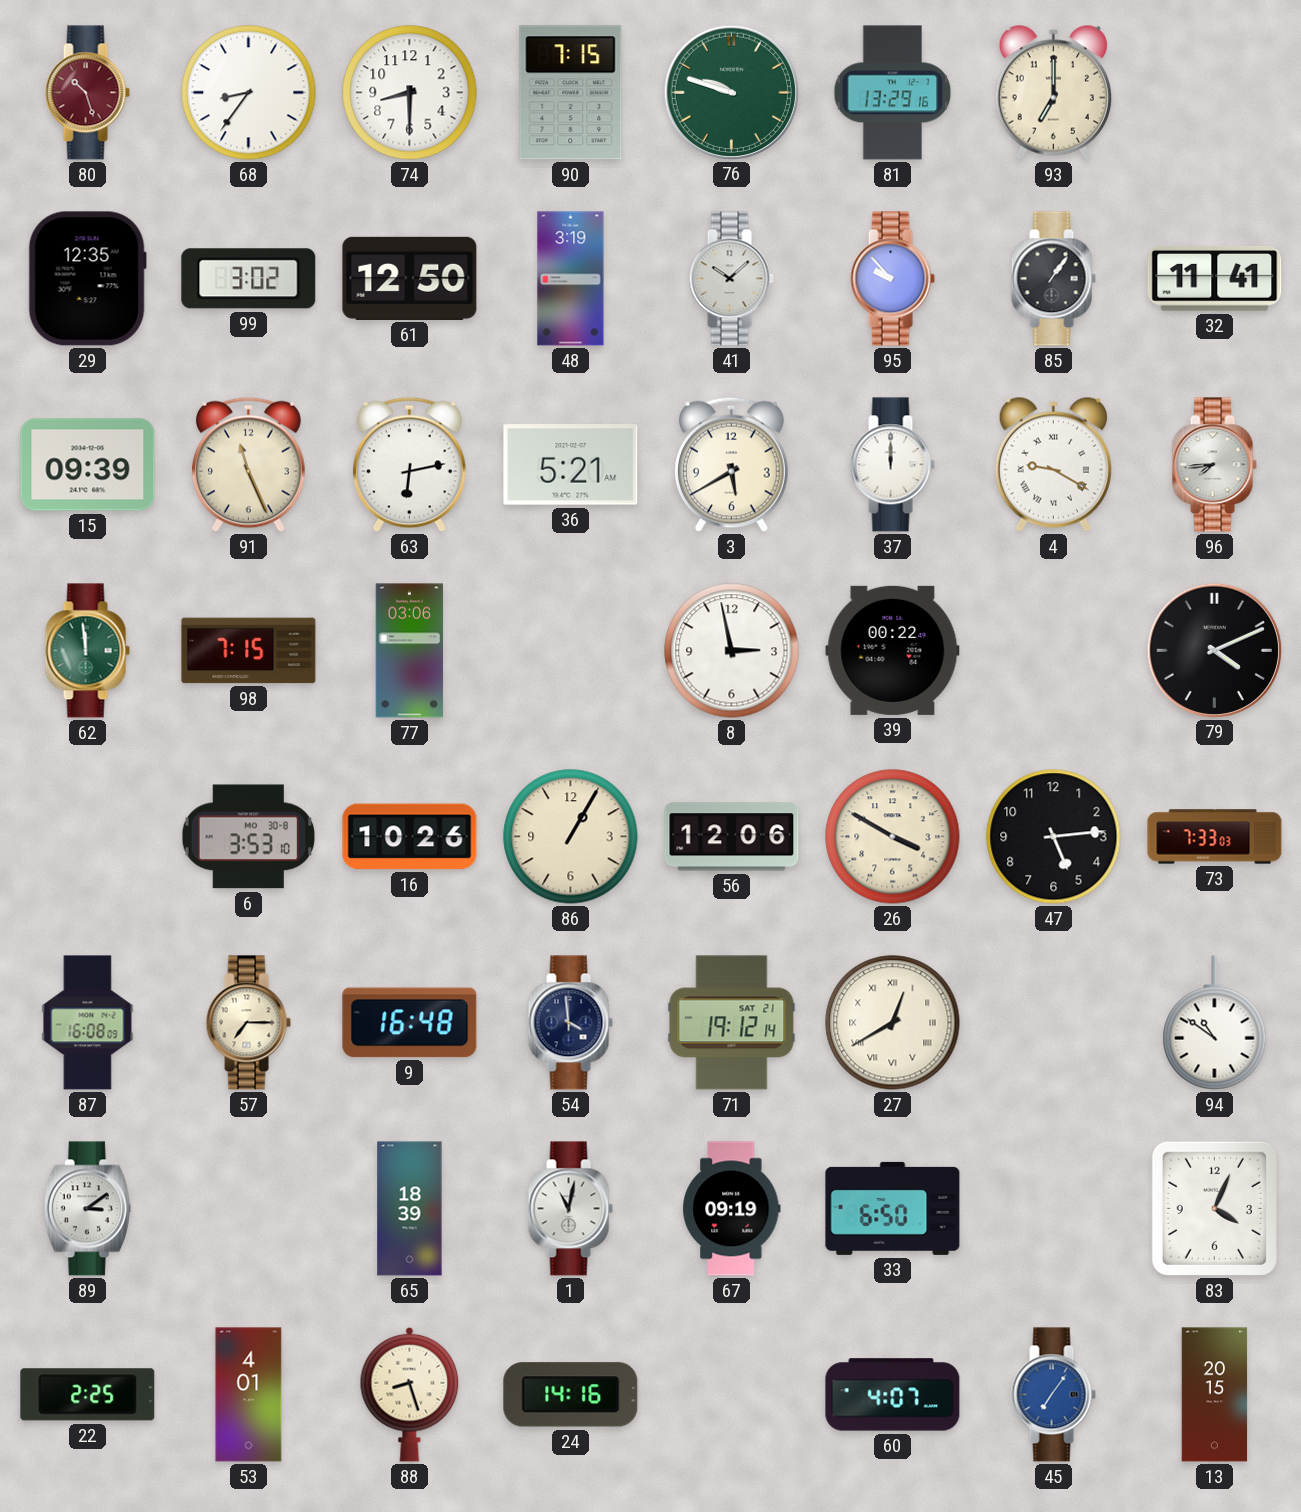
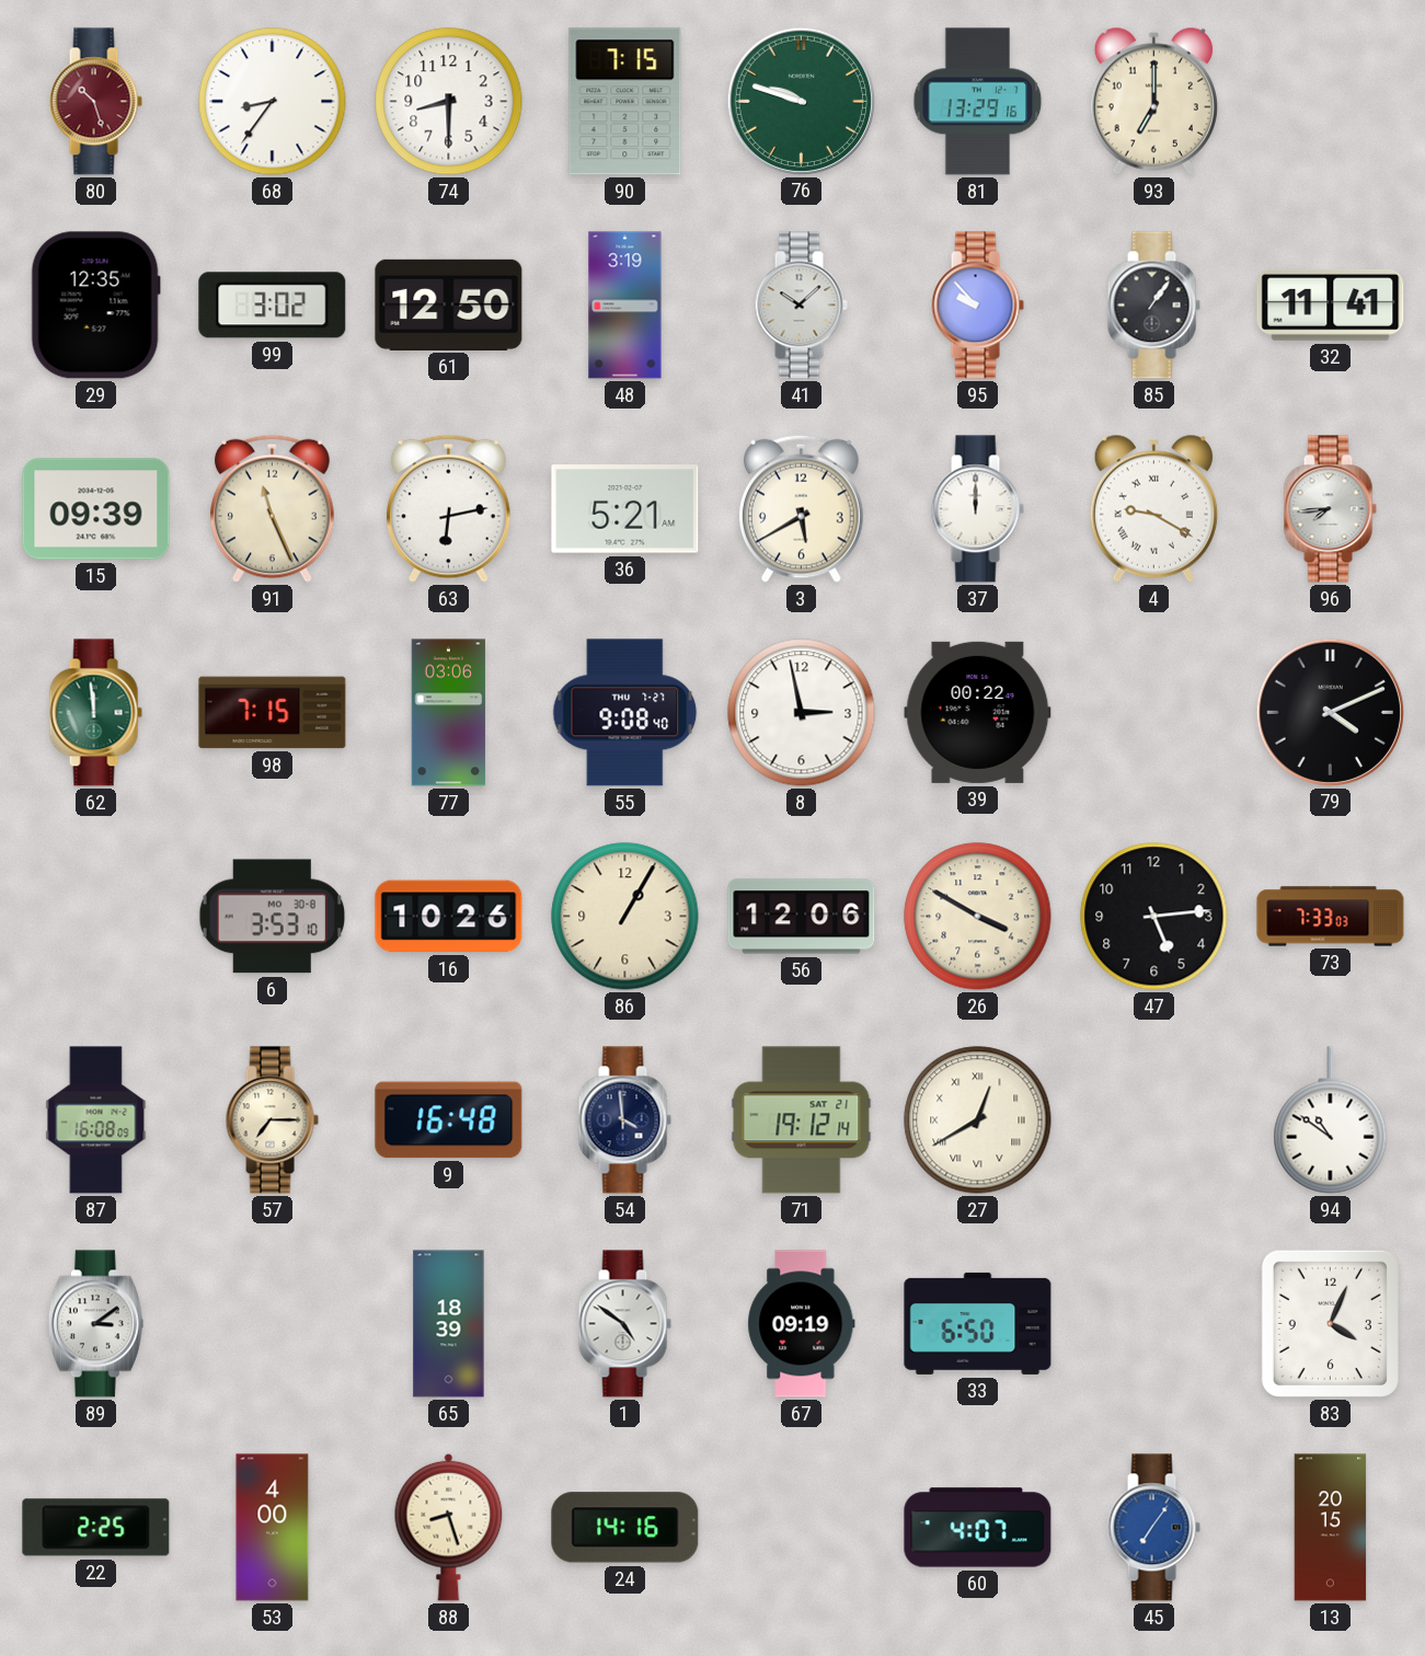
55: none -> 9:08 (625, 713)
1: 11:02 -> 4:51 (624, 1324)
53: 4:01 -> 4:00 (273, 1528)
